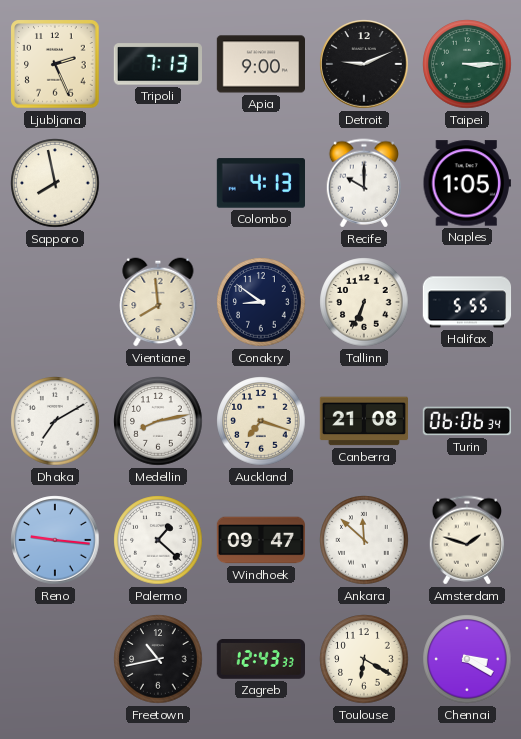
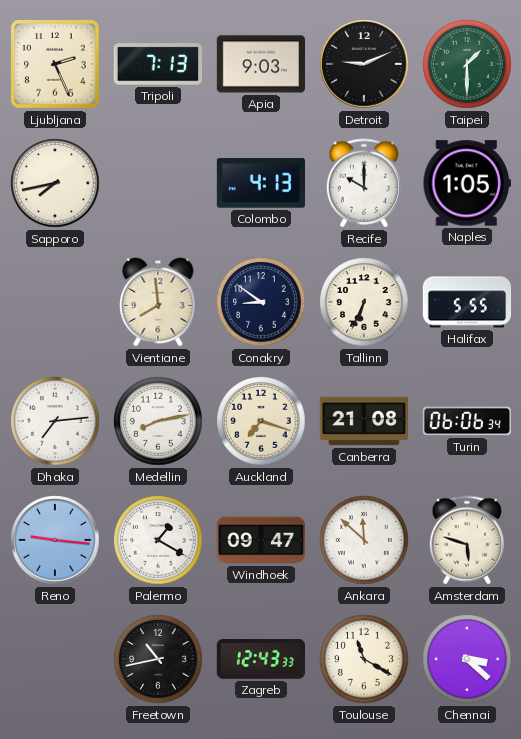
Apia: 9:00 -> 9:03 (260, 64)
Taipei: 3:15 -> 1:30 (467, 64)
Sapporo: 7:58 -> 7:43 (55, 183)
Dhaka: 7:10 -> 7:14 (55, 421)
Palermo: 1:22 -> 1:20 (158, 540)
Amsterdam: 1:48 -> 5:48 (466, 540)
Toulouse: 6:20 -> 11:20 (364, 659)
Chennai: 3:20 -> 3:22 (467, 659)
